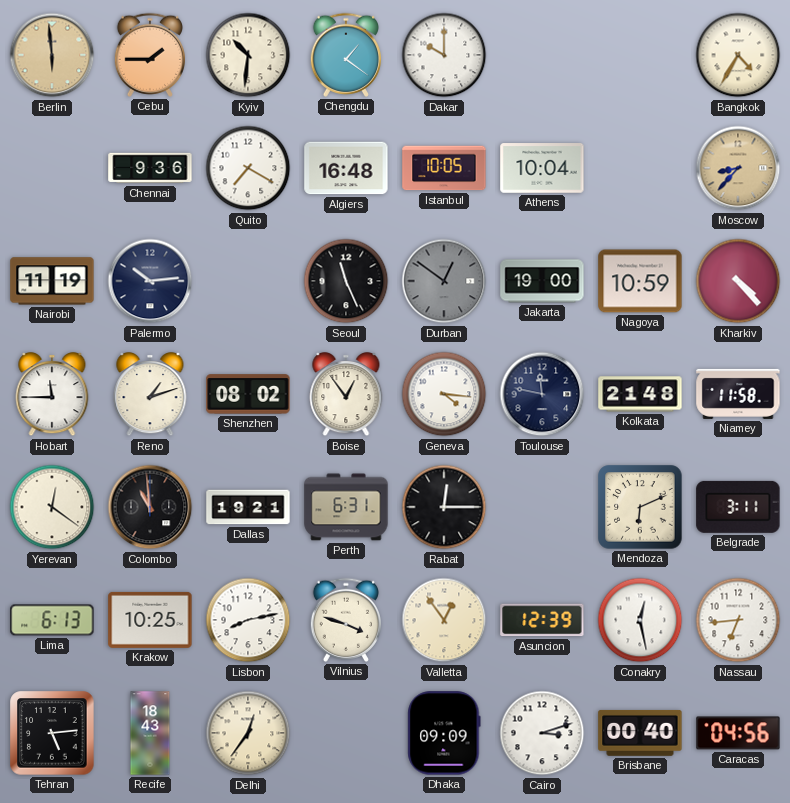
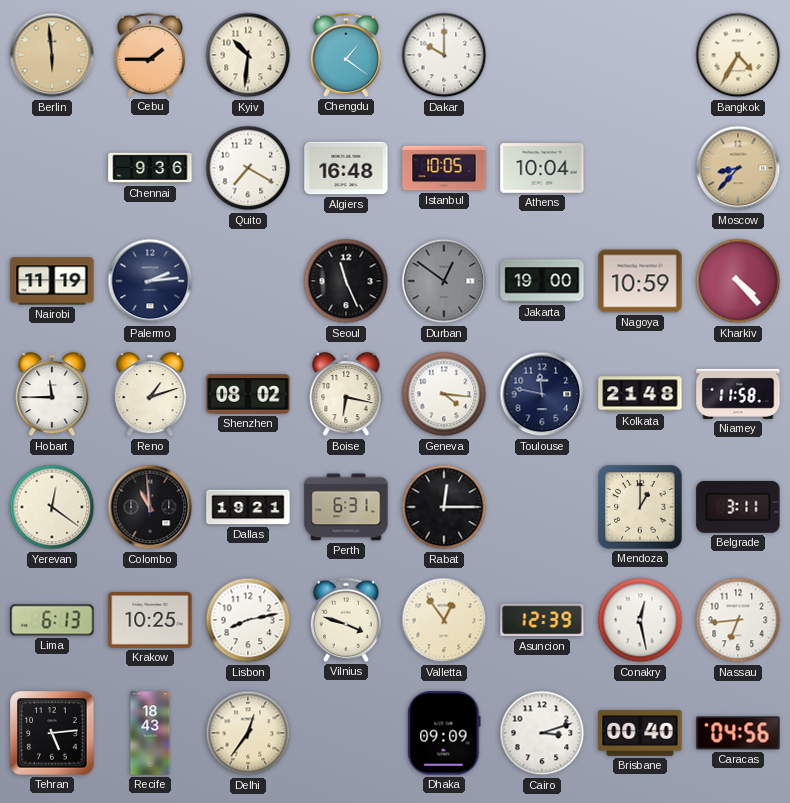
Palermo: 10:14 -> 2:14 (150, 281)
Boise: 12:54 -> 6:17 (346, 394)
Mendoza: 6:11 -> 1:00 (640, 507)
